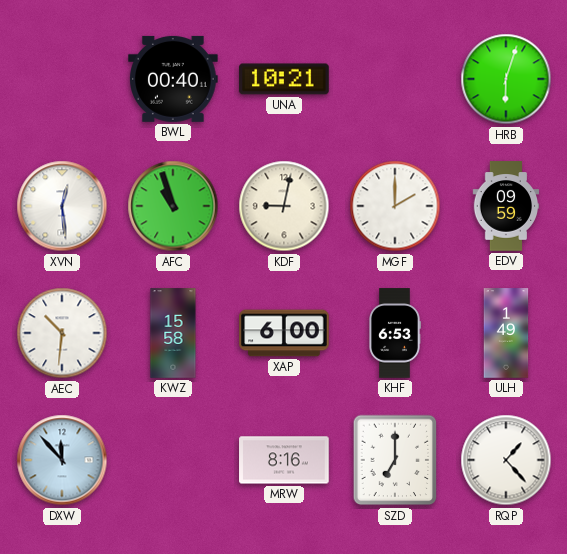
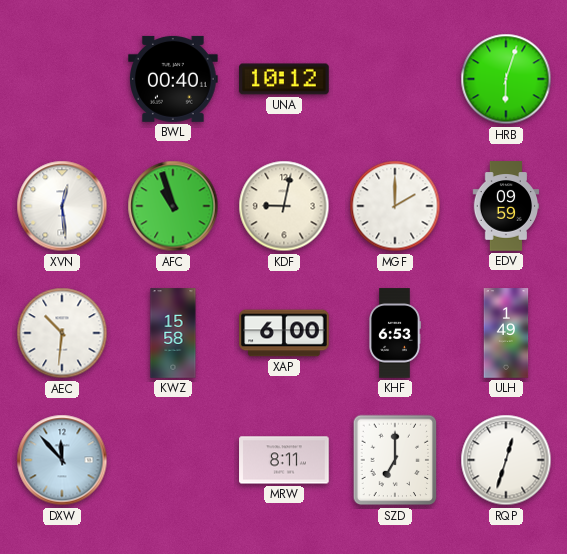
UNA: 10:21 -> 10:12 (284, 79)
MRW: 8:16 -> 8:11 (284, 460)
RQP: 1:23 -> 12:33 (506, 460)
